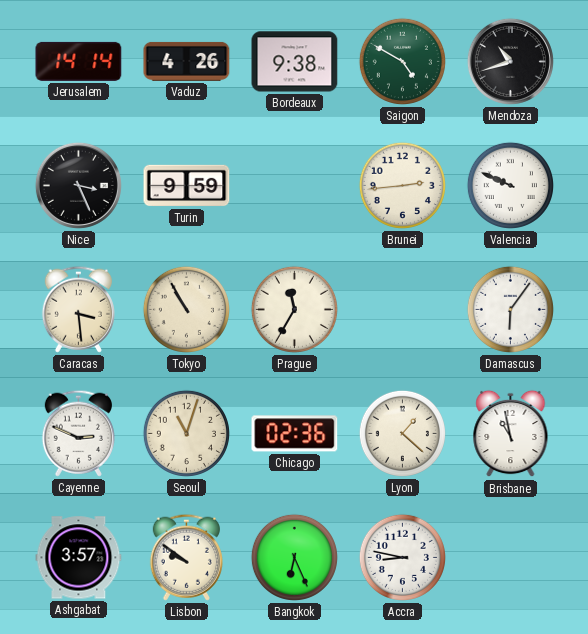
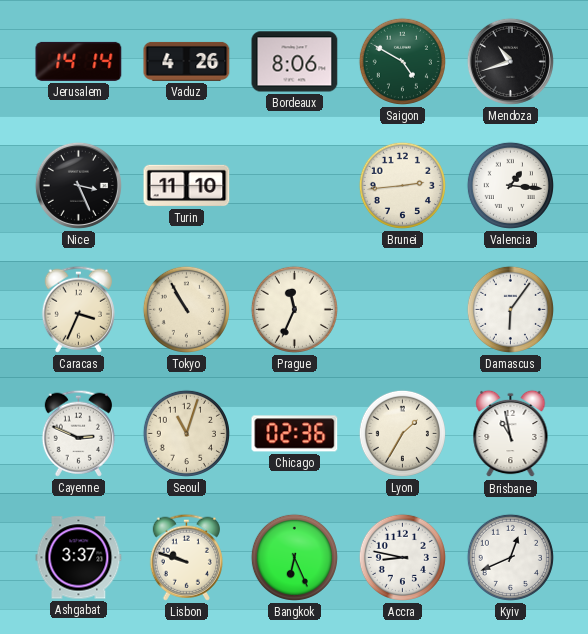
Bordeaux: 9:38 -> 8:06 (295, 62)
Turin: 9:59 -> 11:10 (187, 186)
Valencia: 9:49 -> 1:16 (510, 185)
Caracas: 3:29 -> 3:34 (78, 309)
Prague: 11:35 -> 11:34 (294, 309)
Lyon: 1:22 -> 1:35 (402, 433)
Ashgabat: 3:57 -> 3:37 (79, 558)
Lisbon: 9:51 -> 9:48 (186, 557)
Kyiv: none -> 12:41 (510, 557)
